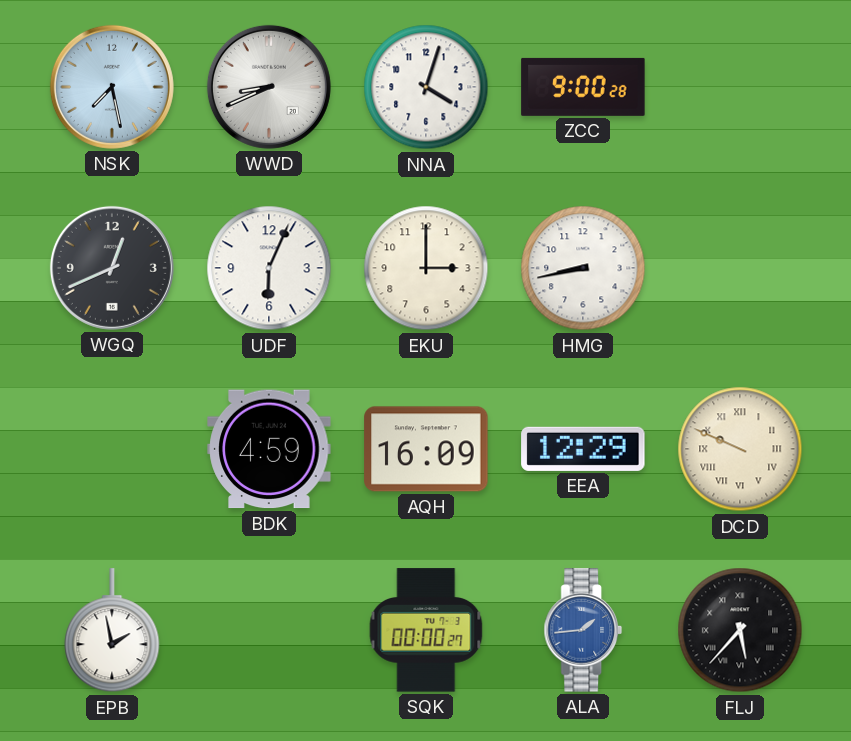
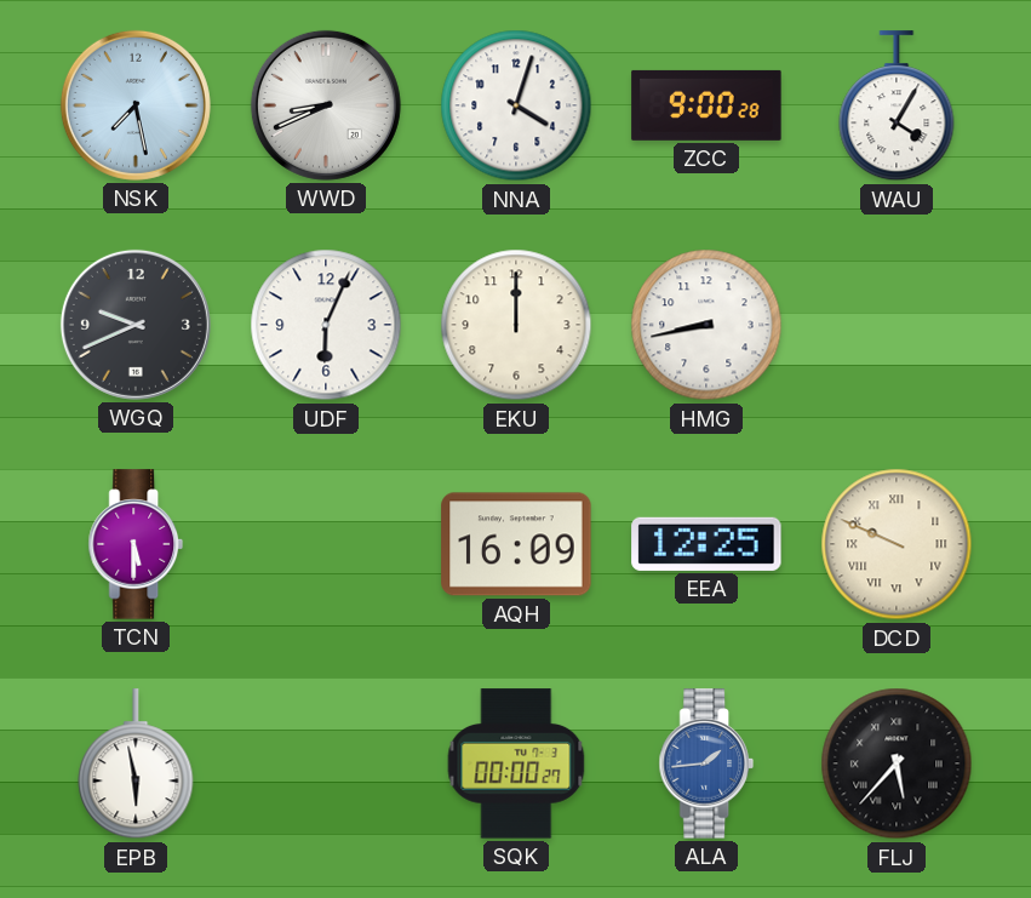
WAU: none -> 4:05 (897, 107)
WGQ: 12:41 -> 9:41 (136, 325)
EKU: 3:00 -> 12:00 (516, 325)
TCN: none -> 5:30 (136, 544)
BDK: 4:59 -> none (269, 449)
EEA: 12:29 -> 12:25 (706, 544)
EPB: 1:58 -> 5:58 (136, 765)
